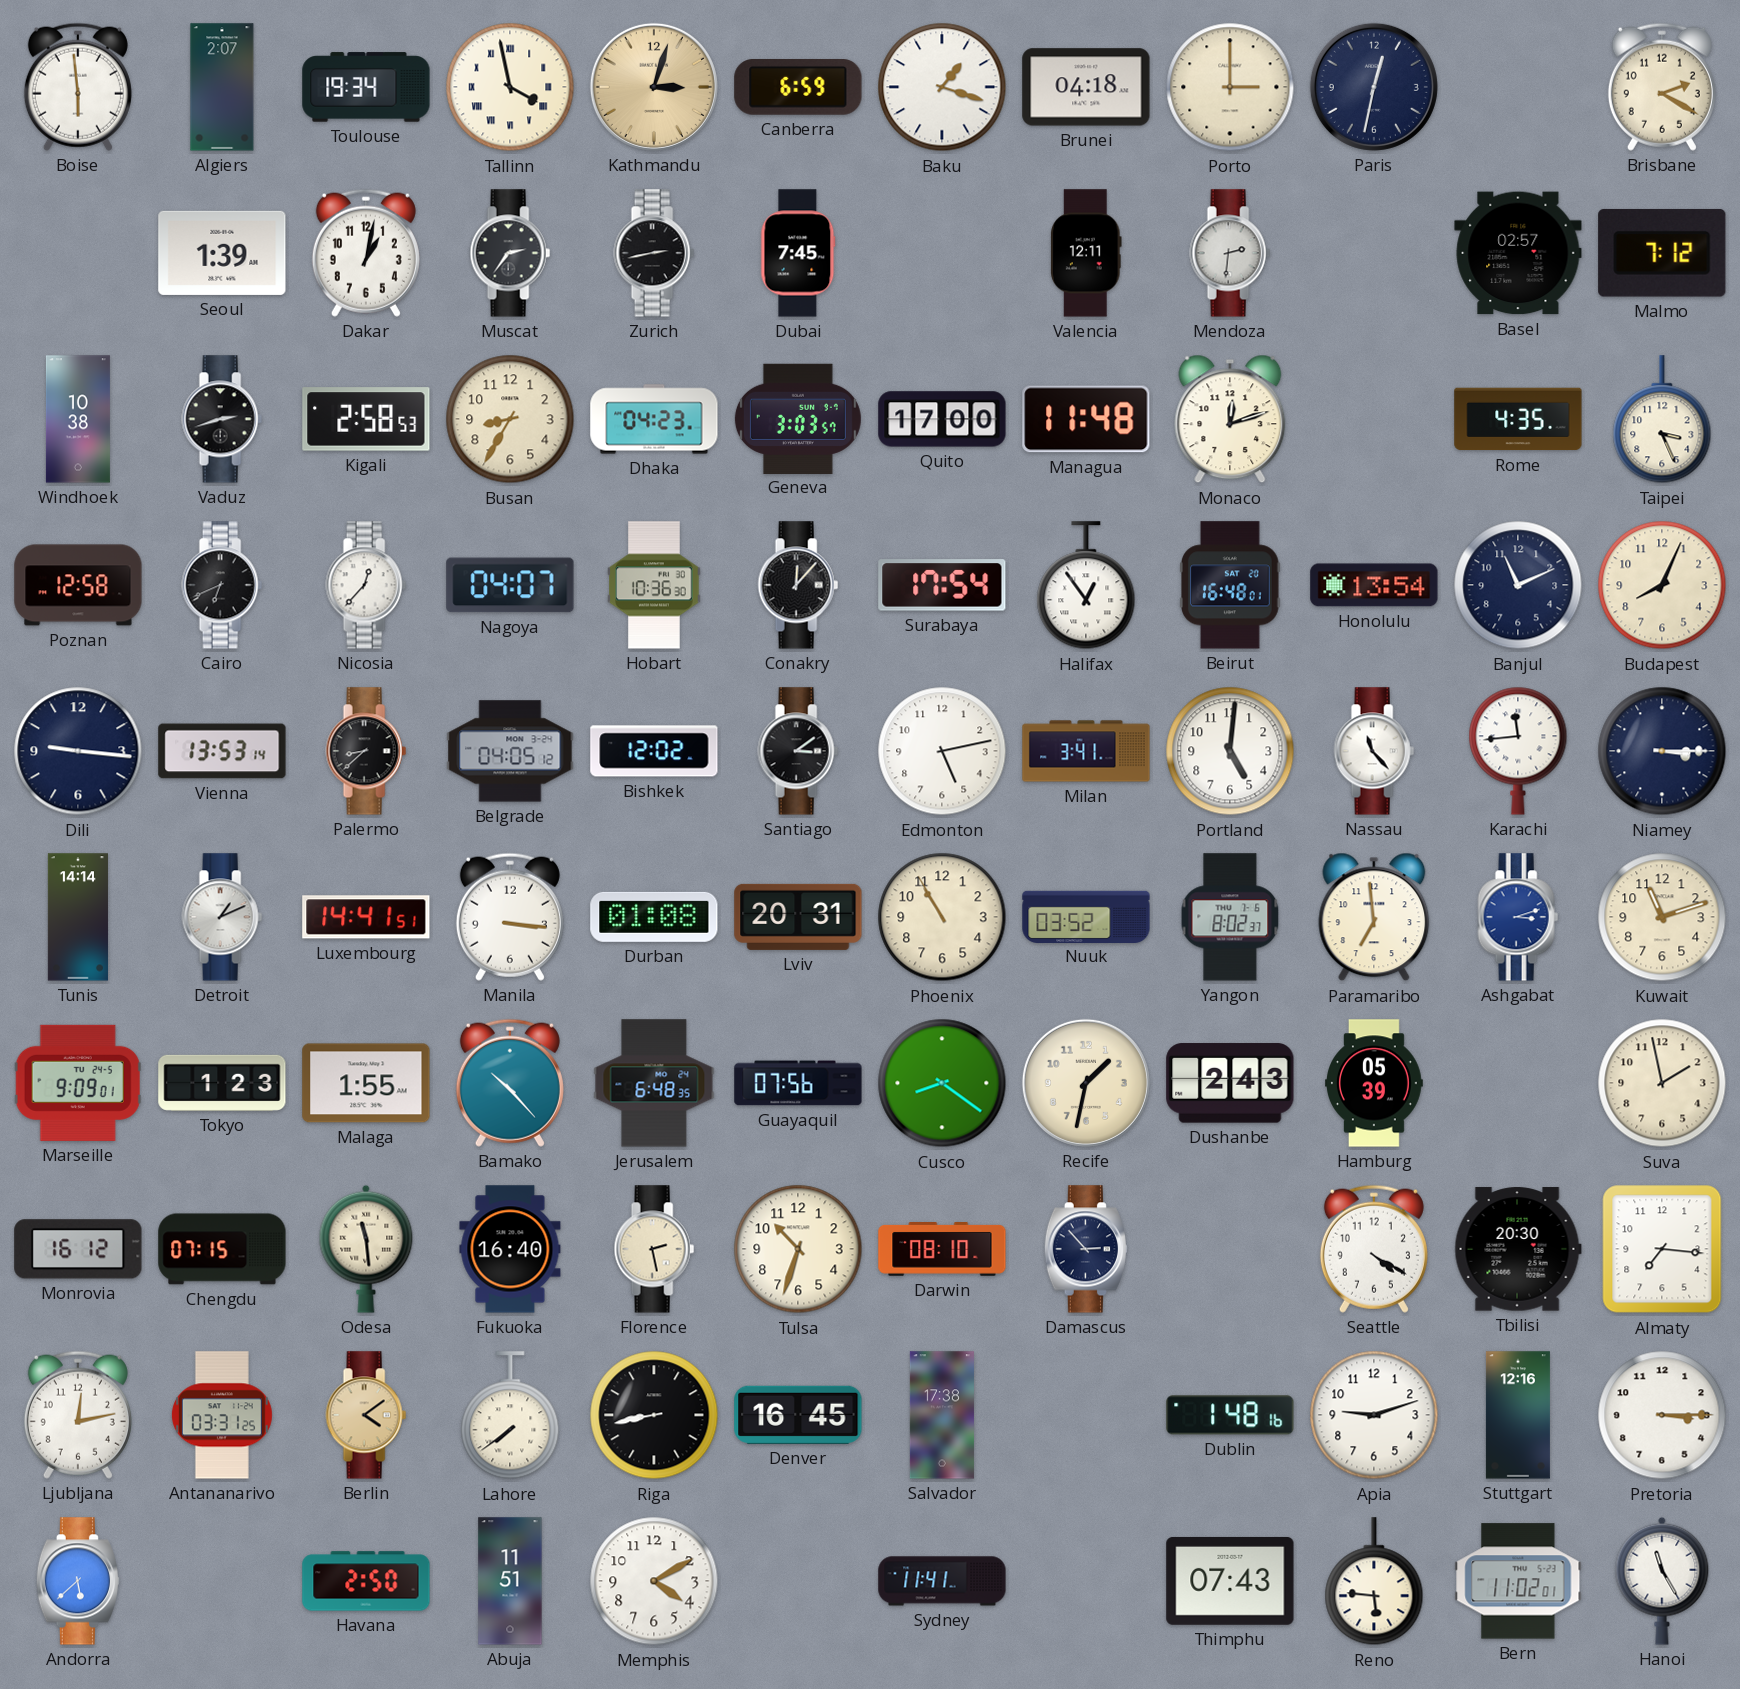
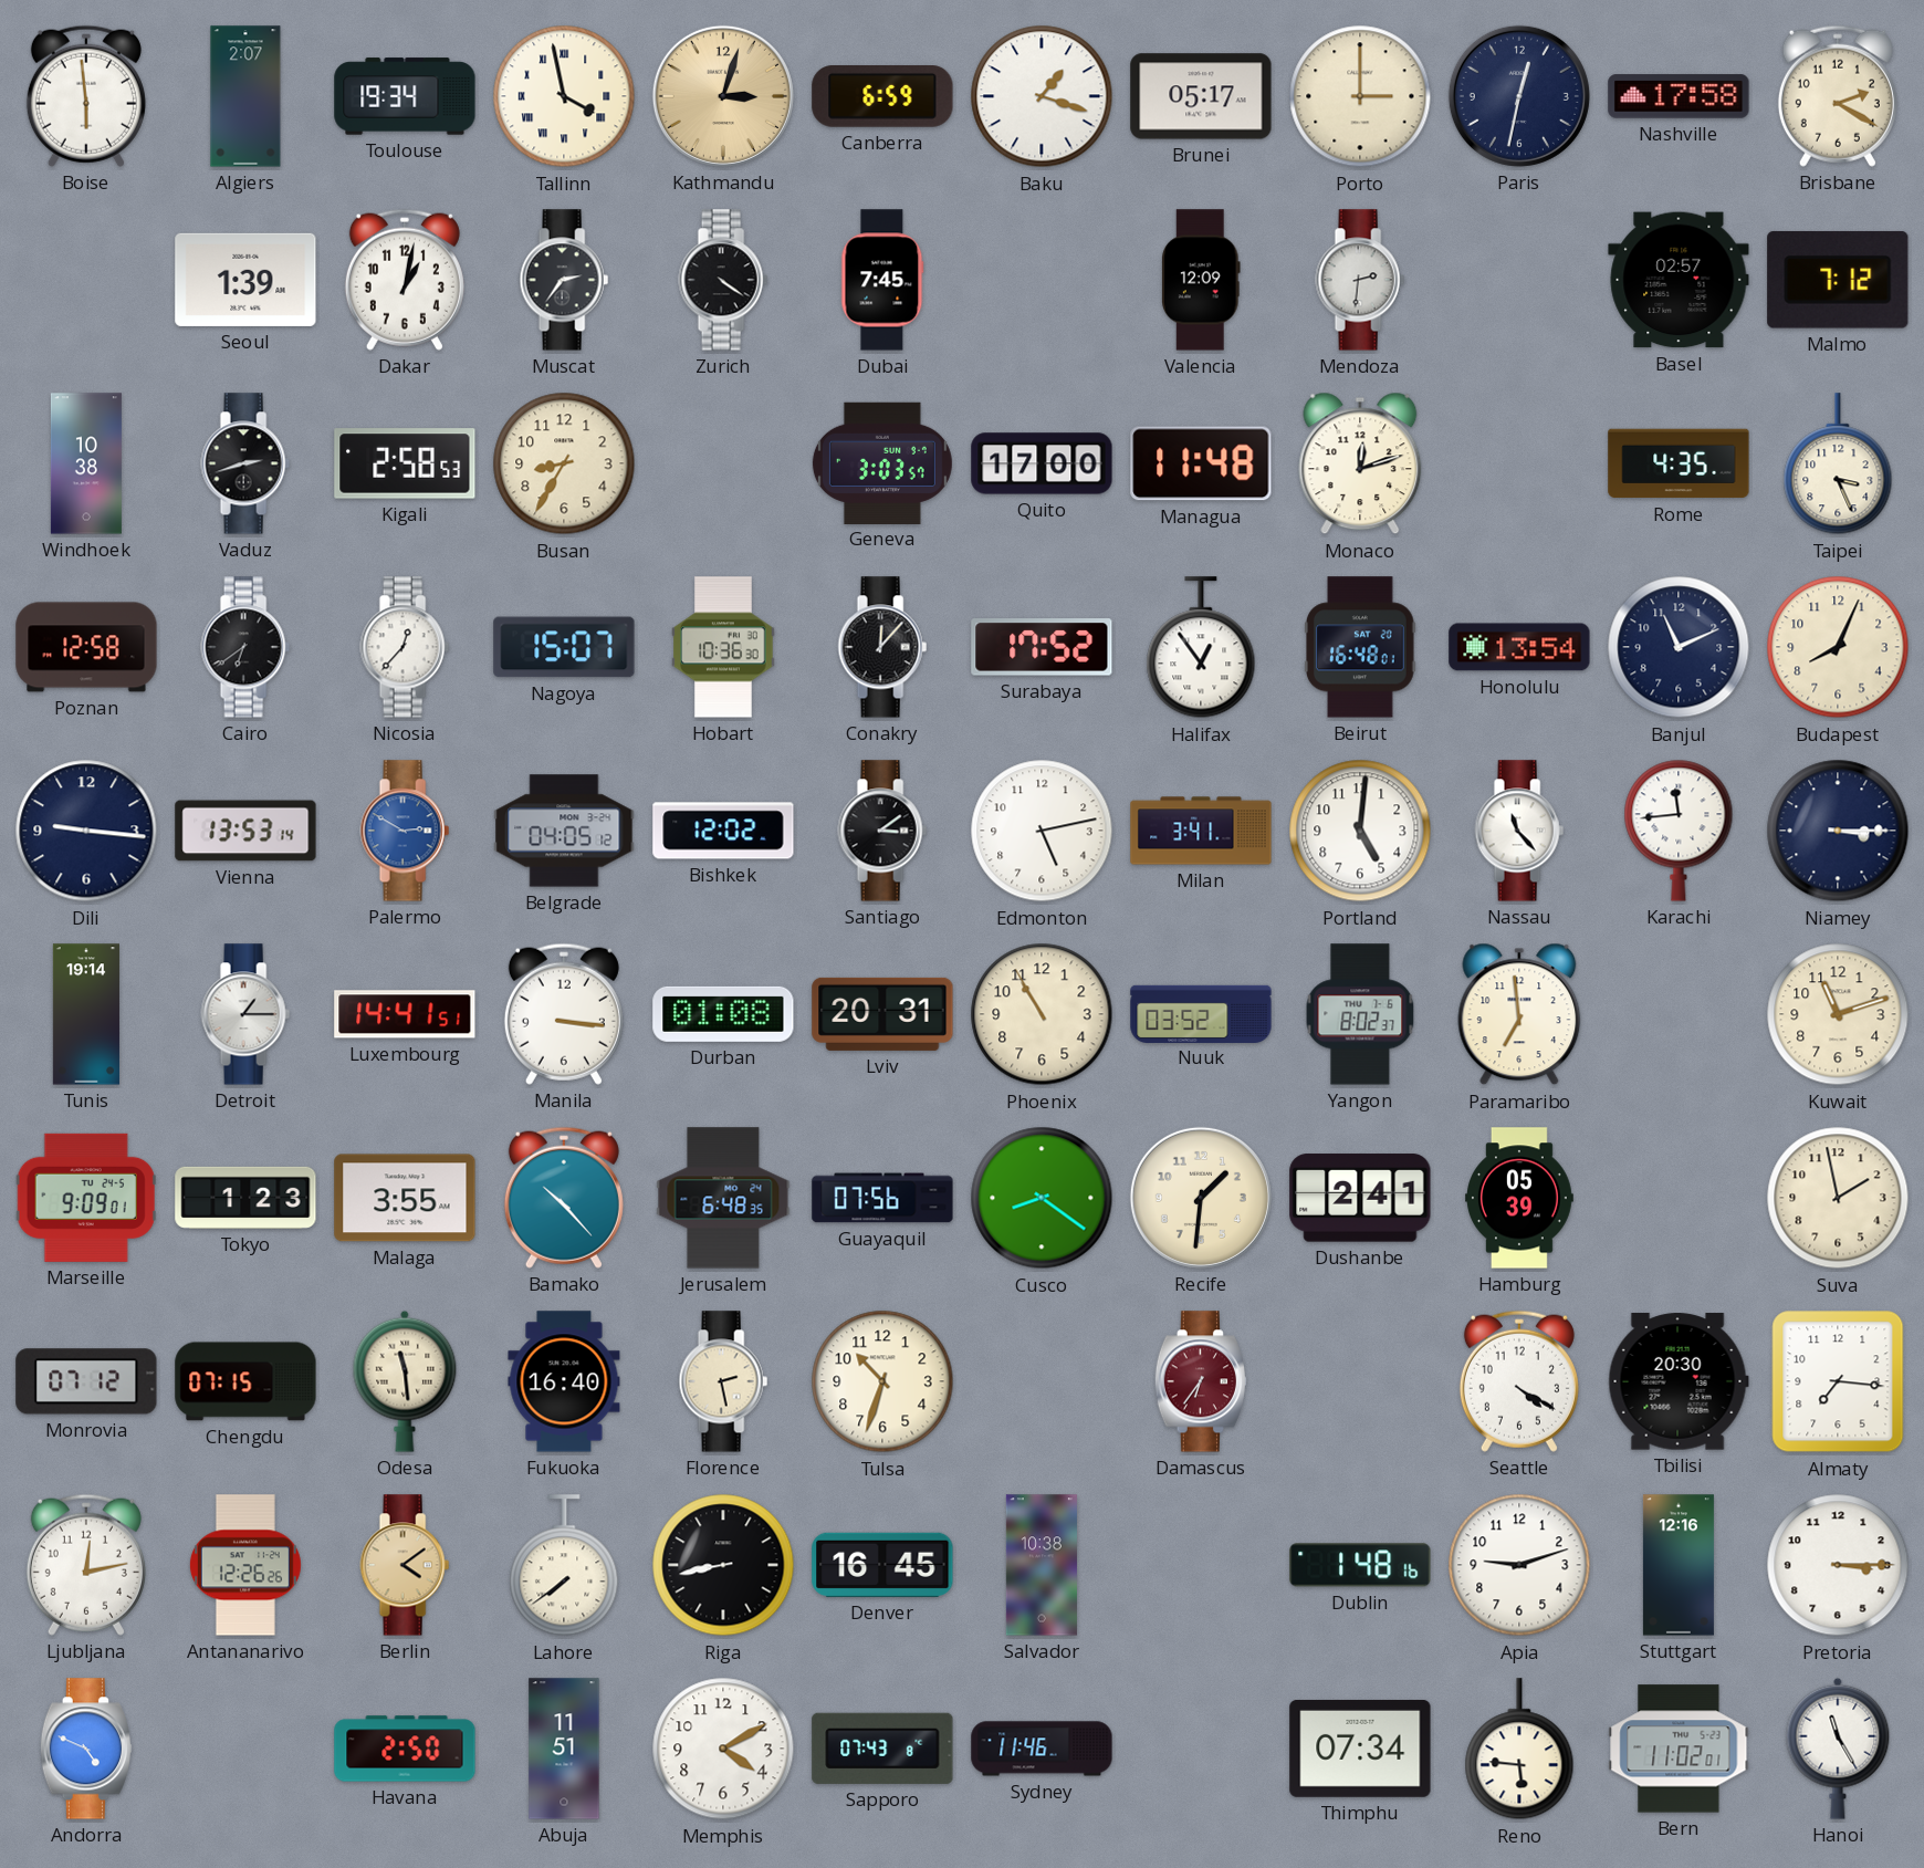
Brunei: 04:18 -> 05:17 (1201, 96)
Nashville: none -> 17:58 (1679, 96)
Zurich: 2:43 -> 4:21 (723, 280)
Valencia: 12:11 -> 12:09 (1201, 280)
Dhaka: 04:23 -> none (654, 419)
Cairo: 6:41 -> 6:39 (245, 647)
Nagoya: 04:07 -> 15:07 (564, 647)
Surabaya: 17:54 -> 17:52 (1042, 647)
Palermo: 8:38 -> 2:50 (405, 831)
Palermo dial: black -> blue (405, 831)
Tunis: 14:14 -> 19:14 (86, 1014)
Detroit: 1:11 -> 1:15 (245, 1014)
Ashgabat: 3:12 -> none (1518, 917)
Malaga: 1:55 -> 3:55 (405, 1198)
Recife: 1:32 -> 1:31 (1201, 1198)
Dushanbe: 2:43 -> 2:41 (1360, 1198)
Monrovia: 16:12 -> 07:12 (86, 1381)
Darwin: 08:10 -> none (942, 1250)
Damascus: 2:53 -> 6:36 (1201, 1381)
Damascus dial: navy -> burgundy (1201, 1381)
Antananarivo: 03:31 -> 12:26 (245, 1565)
Salvador: 17:38 -> 10:38 (1042, 1565)
Andorra: 5:38 -> 4:49 (86, 1749)
Sapporo: none -> 07:43 (882, 1749)
Sydney: 11:41 -> 11:46 (1042, 1749)
Thimphu: 07:43 -> 07:34 (1360, 1749)
